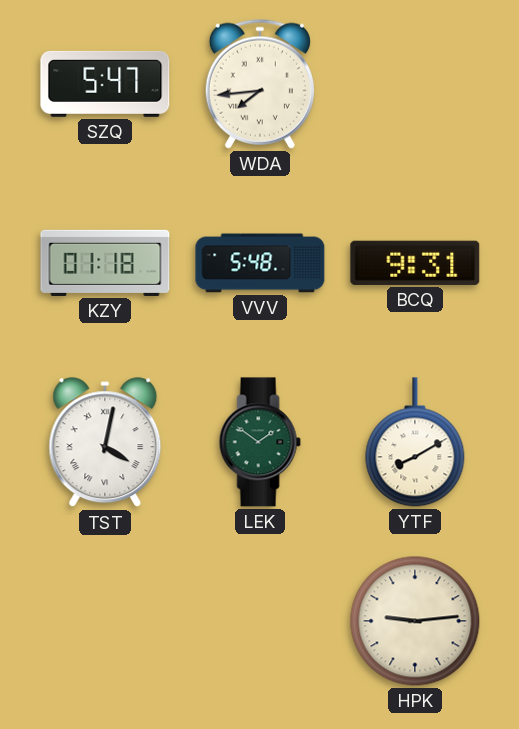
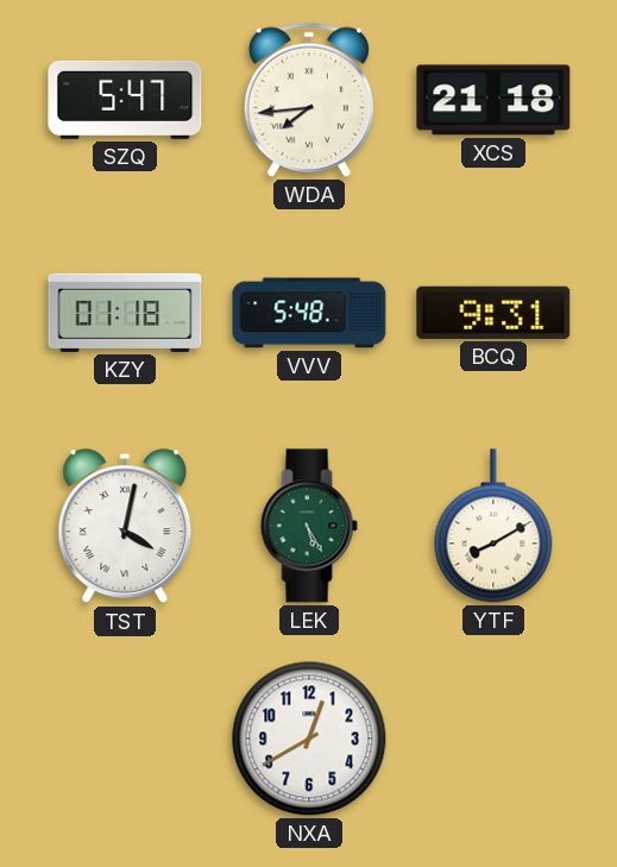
XCS: none -> 21:18 (493, 100)
LEK: 1:51 -> 5:25 (309, 526)
NXA: none -> 12:40 (309, 739)
HPK: 9:14 -> none (415, 621)
